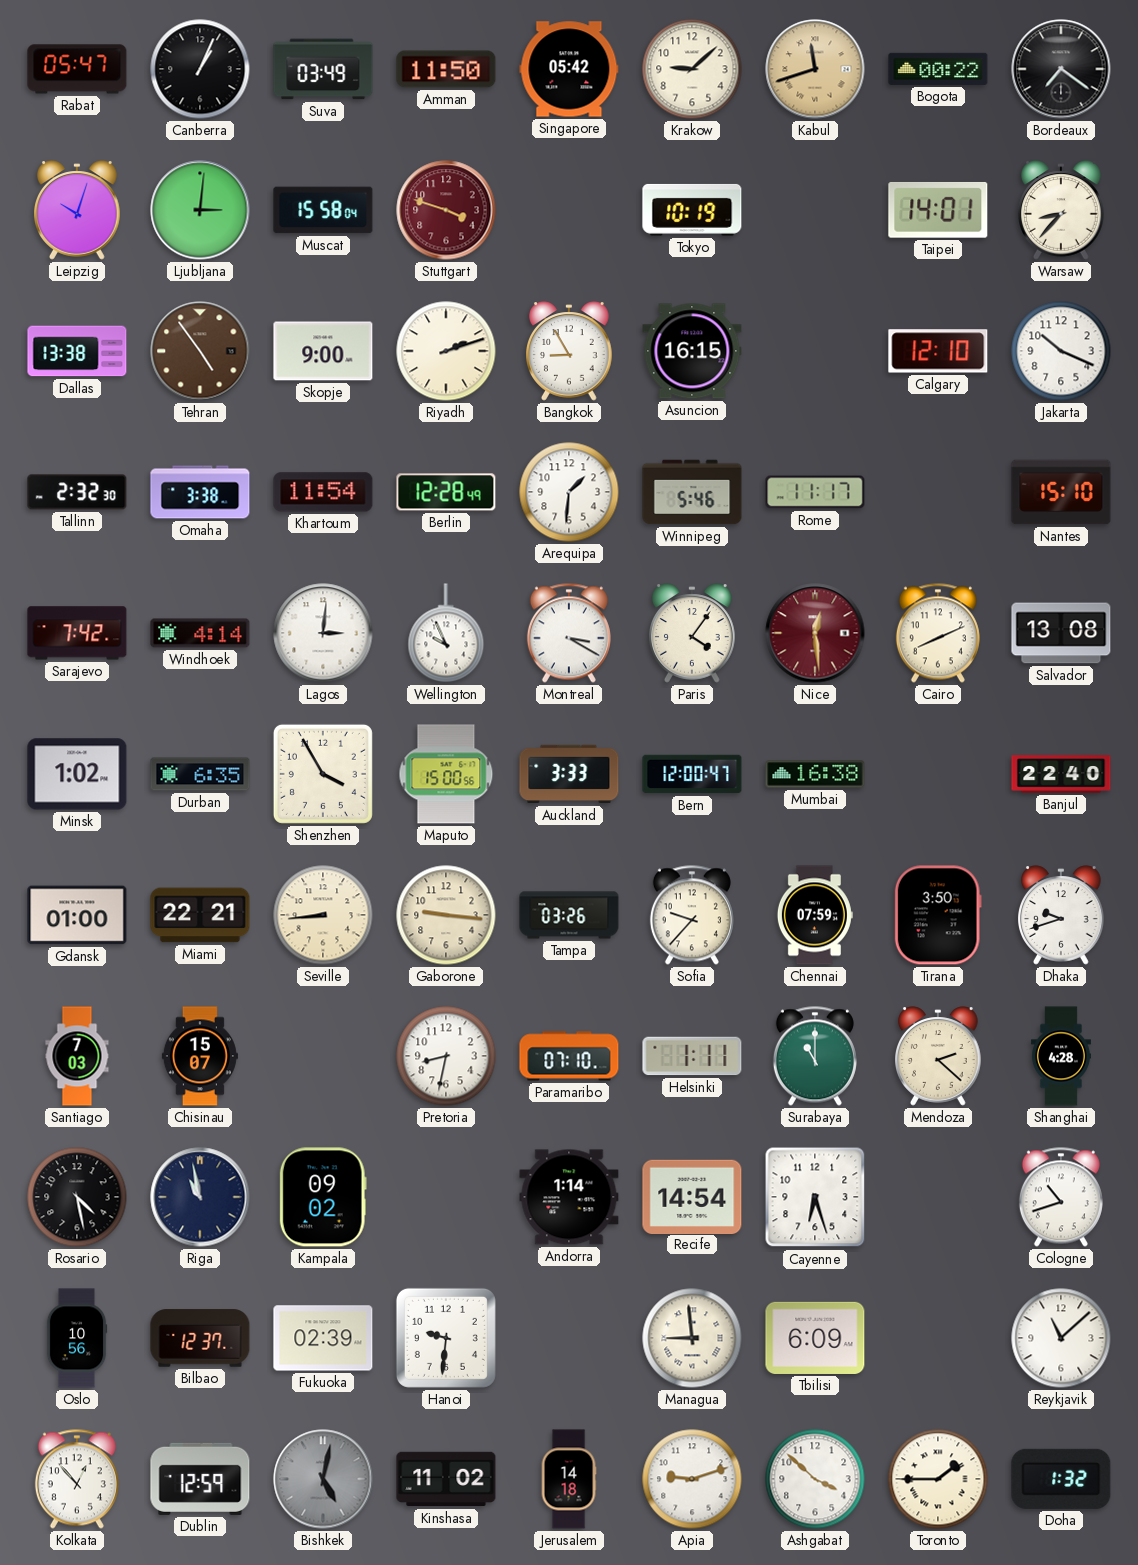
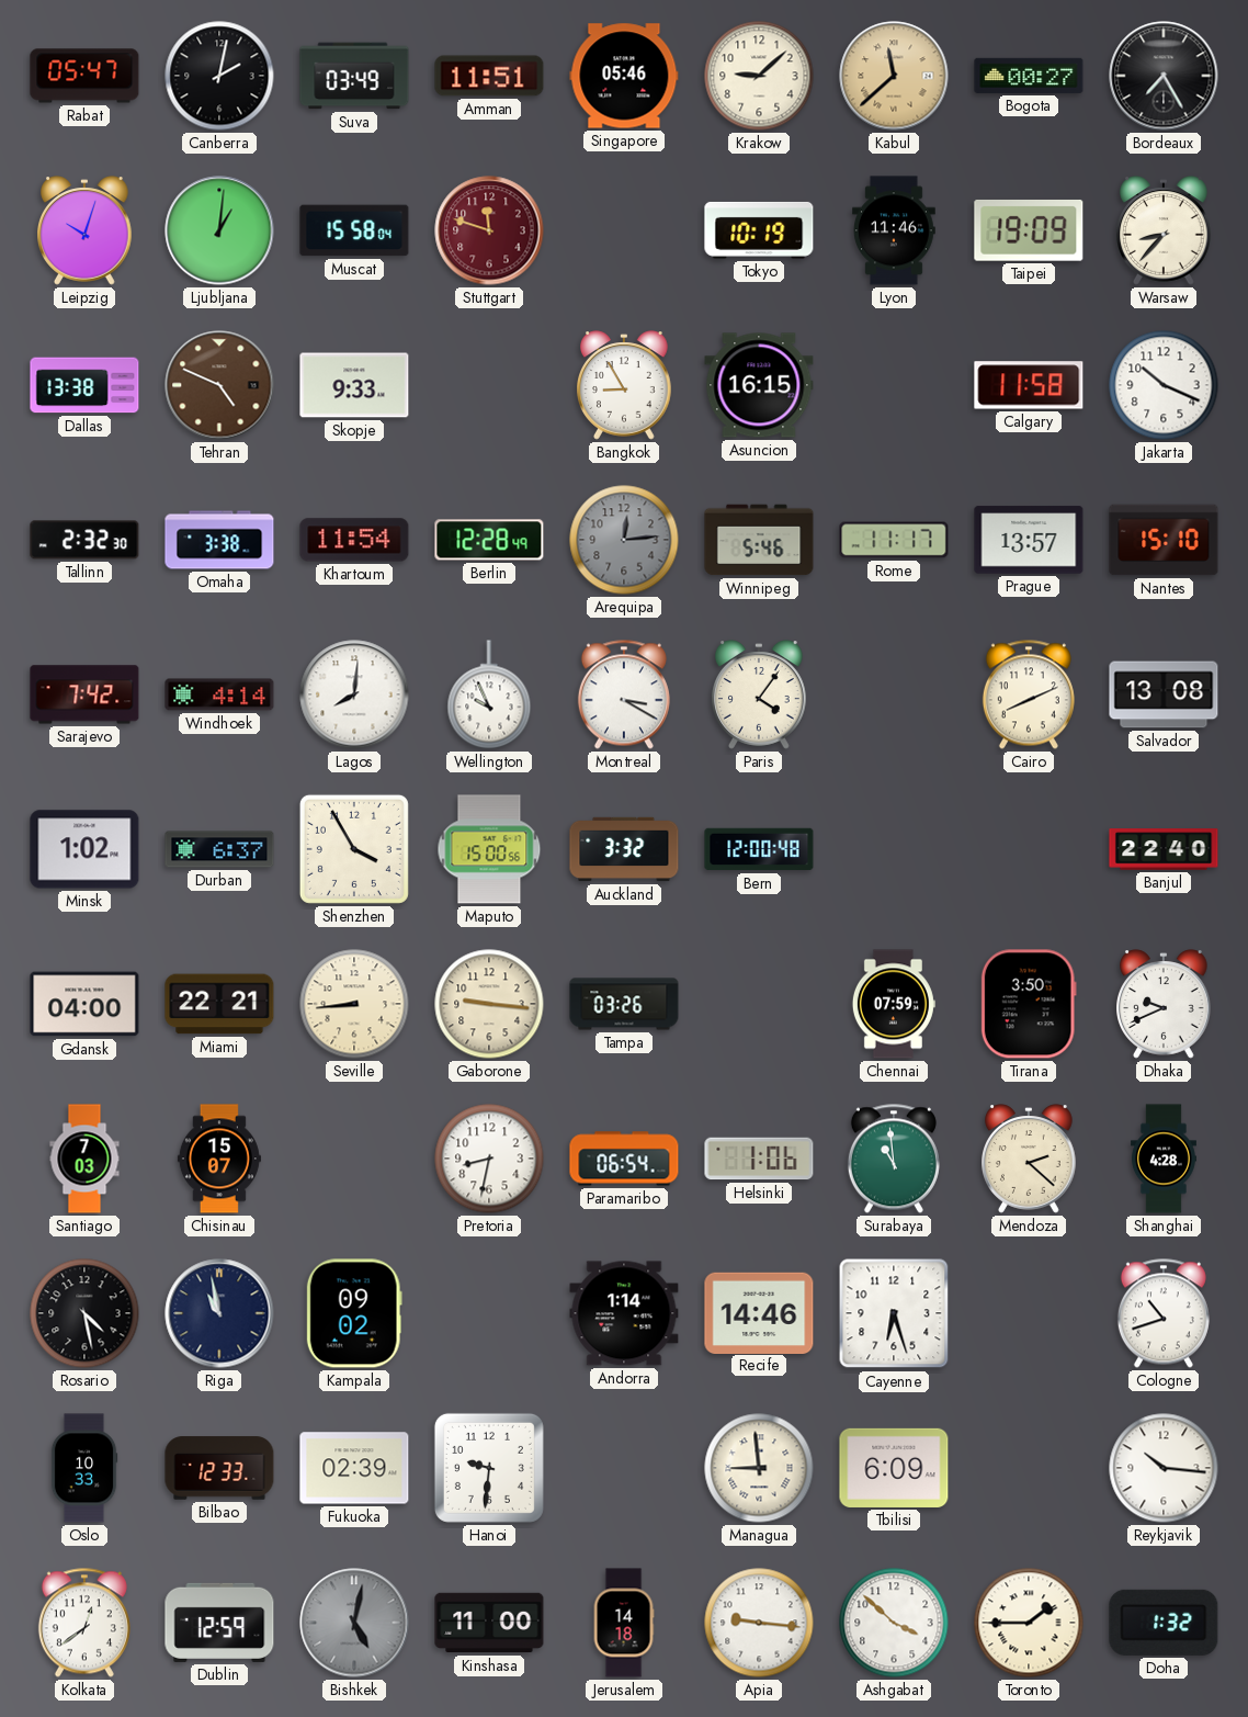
Canberra: 1:04 -> 2:02 (219, 76)
Amman: 11:50 -> 11:51 (489, 76)
Singapore: 05:42 -> 05:46 (624, 76)
Kabul: 11:42 -> 11:38 (894, 76)
Bogota: 00:22 -> 00:27 (1029, 76)
Bordeaux: 7:21 -> 7:25 (1164, 76)
Ljubljana: 3:01 -> 1:01 (219, 230)
Stuttgart: 3:48 -> 11:48 (489, 230)
Lyon: none -> 11:46 (894, 230)
Taipei: 14:01 -> 19:09 (1029, 230)
Tehran: 4:54 -> 4:49 (219, 385)
Skopje: 9:00 -> 9:33 (354, 385)
Riyadh: 2:12 -> none (446, 351)
Calgary: 12:10 -> 11:58 (1029, 385)
Arequipa: 1:31 -> 12:14 (624, 540)
Arequipa dial: white -> grey (624, 540)
Prague: none -> 13:57 (1029, 540)
Lagos: 3:01 -> 8:01 (354, 694)
Nice: 12:29 -> none (815, 633)
Durban: 6:35 -> 6:37 (219, 849)
Auckland: 3:33 -> 3:32 (624, 849)
Bern: 12:00:47 -> 12:00:48 (759, 849)
Mumbai: 16:38 -> none (815, 774)
Gdansk: 01:00 -> 04:00 (84, 1004)
Sofia: 9:37 -> none (692, 915)
Dhaka: 9:42 -> 9:41 (1165, 1004)
Paramaribo: 07:10 -> 06:54 (624, 1159)
Helsinki: 1:11 -> 1:06 (759, 1159)
Surabaya: 11:00 -> 10:59 (894, 1159)
Recife: 14:54 -> 14:46 (759, 1312)
Oslo: 10:56 -> 10:33 (84, 1468)
Bilbao: 12:37 -> 12:33 (219, 1468)
Reykjavik: 11:08 -> 10:16 (1164, 1468)
Kolkata: 12:53 -> 12:39 (84, 1623)
Kinshasa: 11:02 -> 11:00 (489, 1623)
Apia: 9:12 -> 9:16 (759, 1623)
